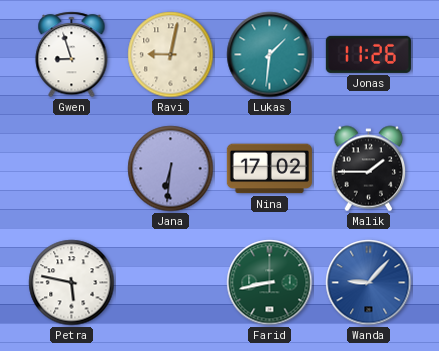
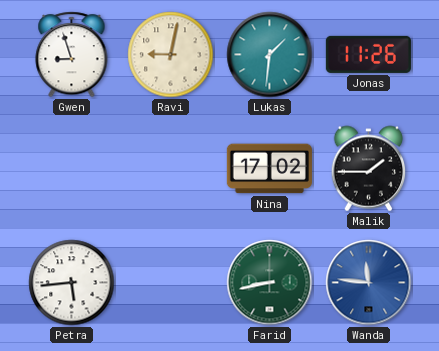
Jana: 6:31 -> none (171, 169)
Petra: 5:47 -> 5:44 (72, 283)
Wanda: 9:07 -> 11:46 (369, 283)
